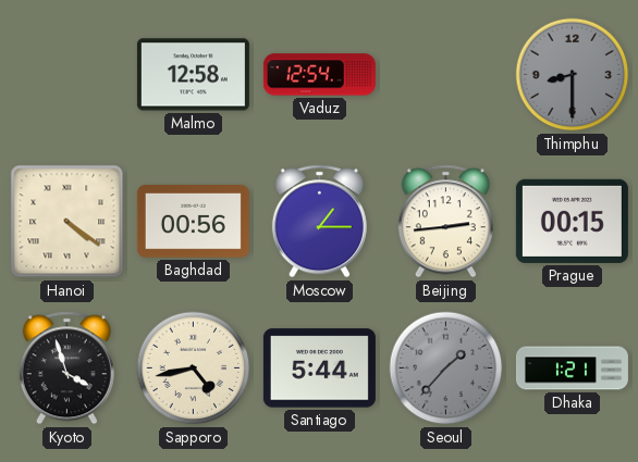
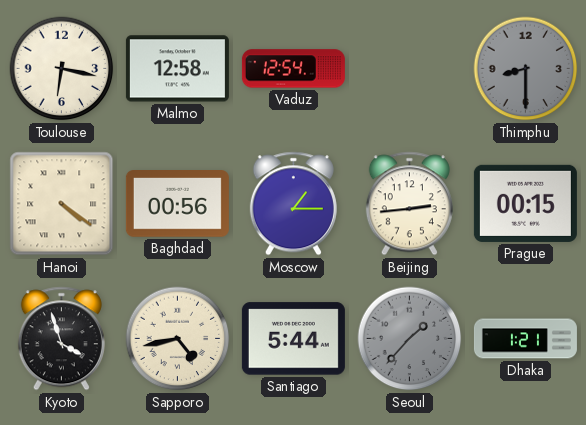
Toulouse: none -> 6:17 (62, 69)
